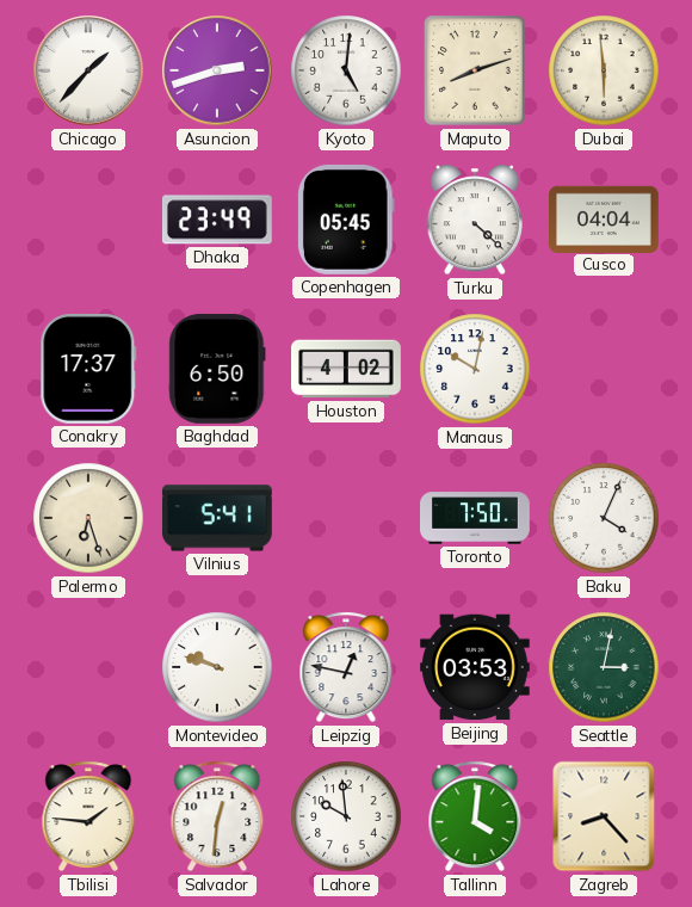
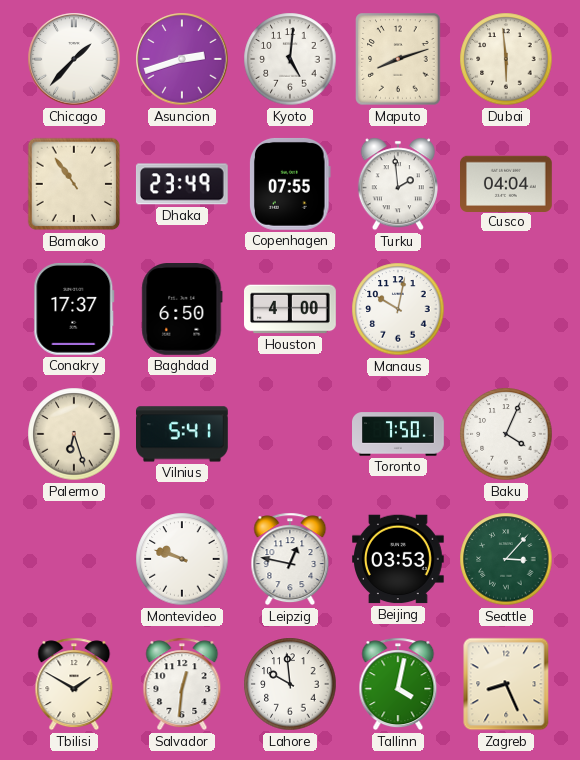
Bamako: none -> 10:54 (74, 184)
Copenhagen: 05:45 -> 07:55 (291, 184)
Turku: 4:22 -> 1:59 (398, 184)
Houston: 4:02 -> 4:00 (291, 309)
Seattle: 3:02 -> 3:07 (506, 559)
Tbilisi: 1:46 -> 1:50 (74, 684)
Tallinn: 4:01 -> 4:02 (398, 684)
Zagreb: 8:23 -> 8:26 (506, 684)
